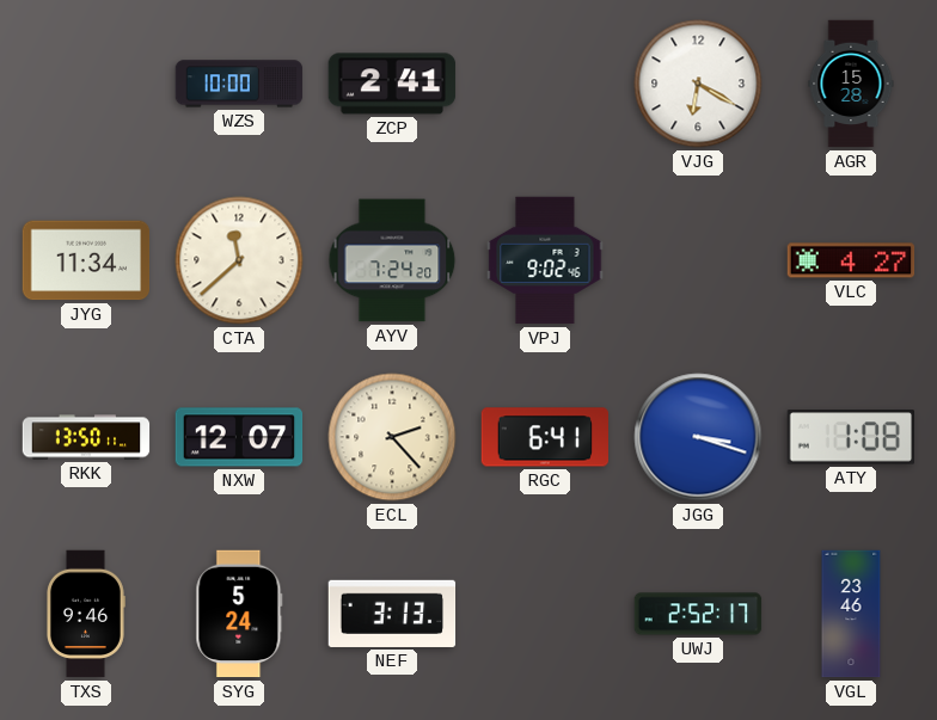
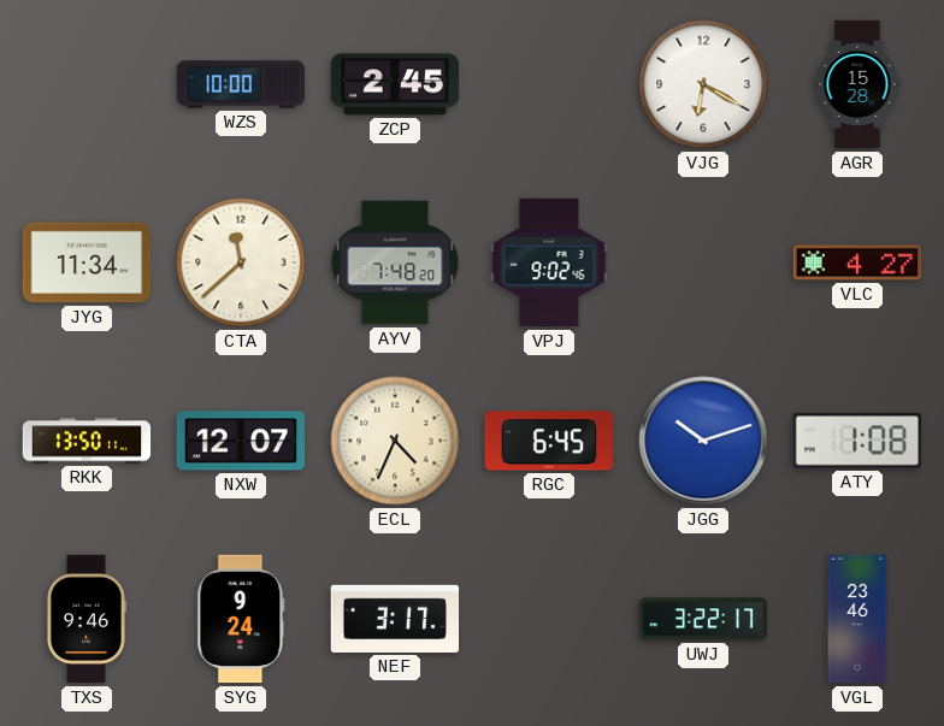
ZCP: 2:41 -> 2:45 (395, 84)
AYV: 7:24 -> 7:48 (395, 262)
ECL: 2:23 -> 4:34 (395, 441)
RGC: 6:41 -> 6:45 (548, 441)
JGG: 3:18 -> 10:12 (703, 441)
SYG: 5:24 -> 9:24 (241, 619)
NEF: 3:13 -> 3:17 (395, 619)
UWJ: 2:52 -> 3:22 (703, 619)
